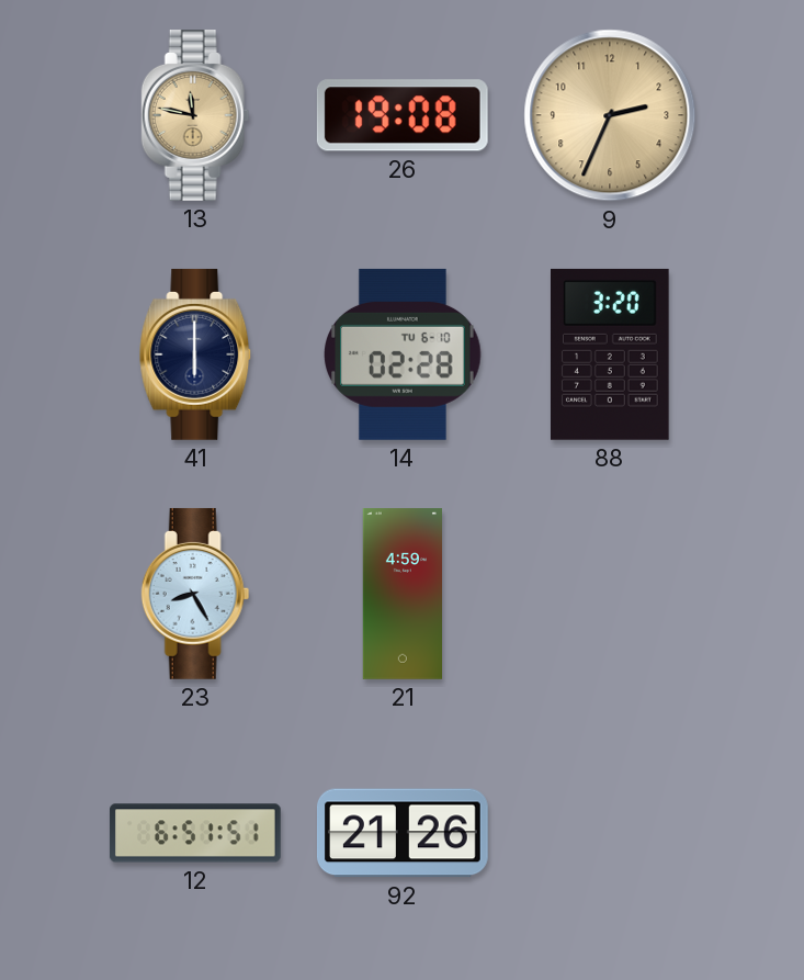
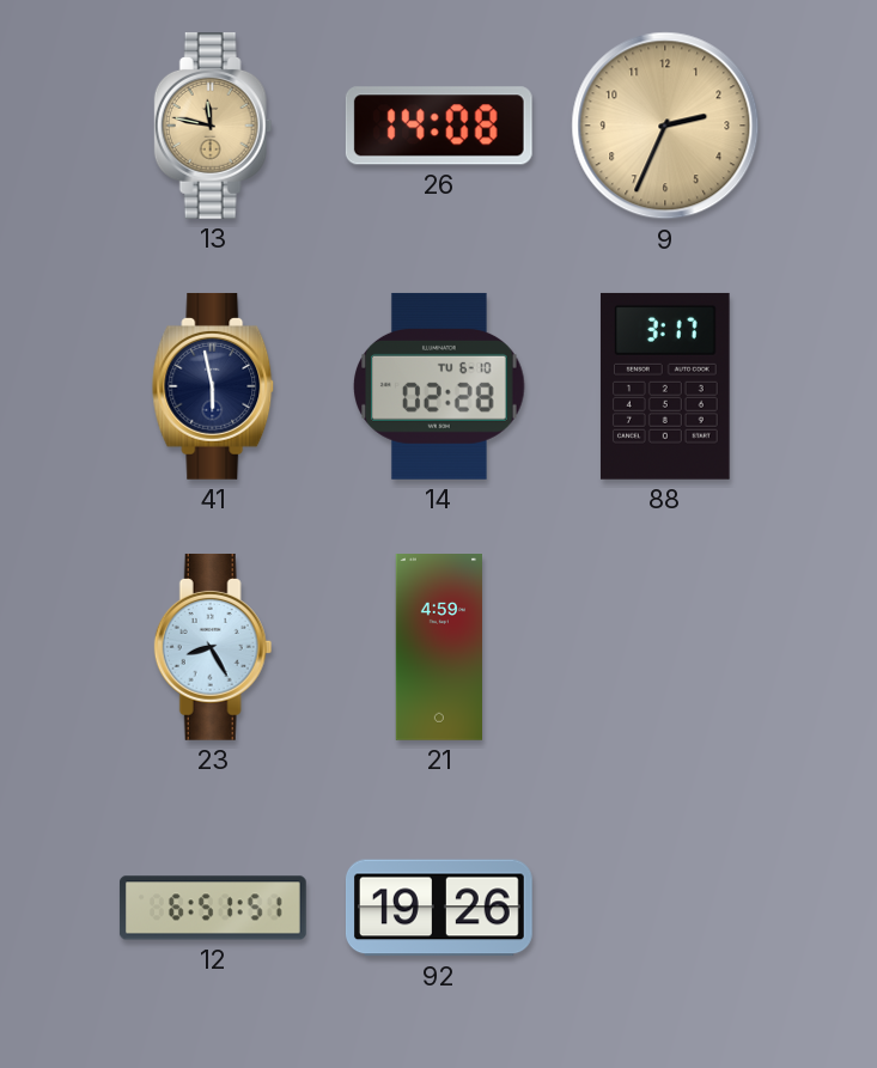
26: 19:08 -> 14:08 (439, 126)
41: 6:00 -> 5:58 (214, 386)
88: 3:20 -> 3:17 (665, 386)
92: 21:26 -> 19:26 (439, 908)
